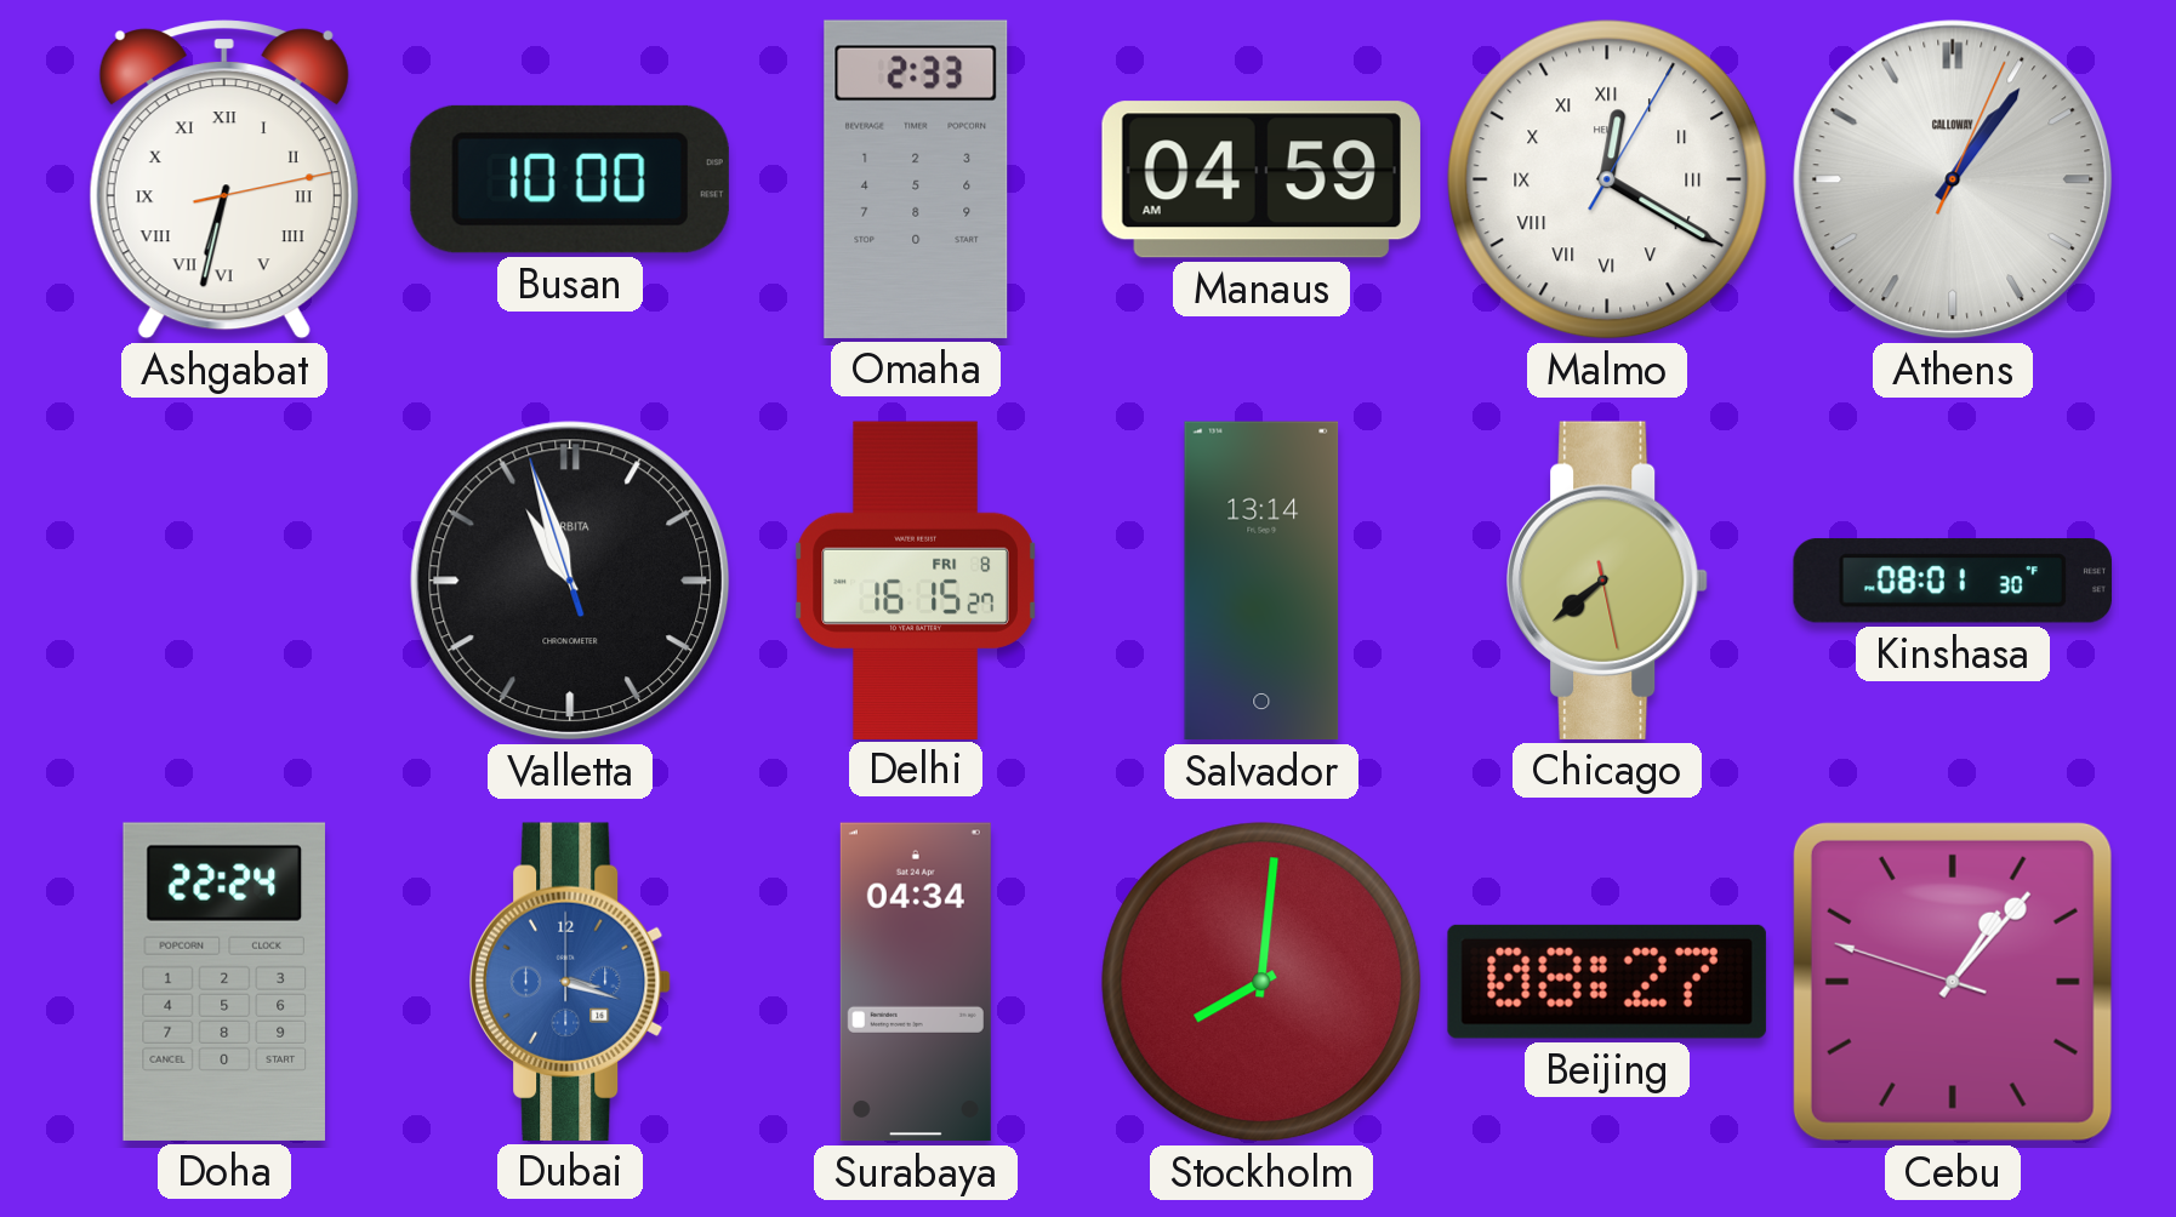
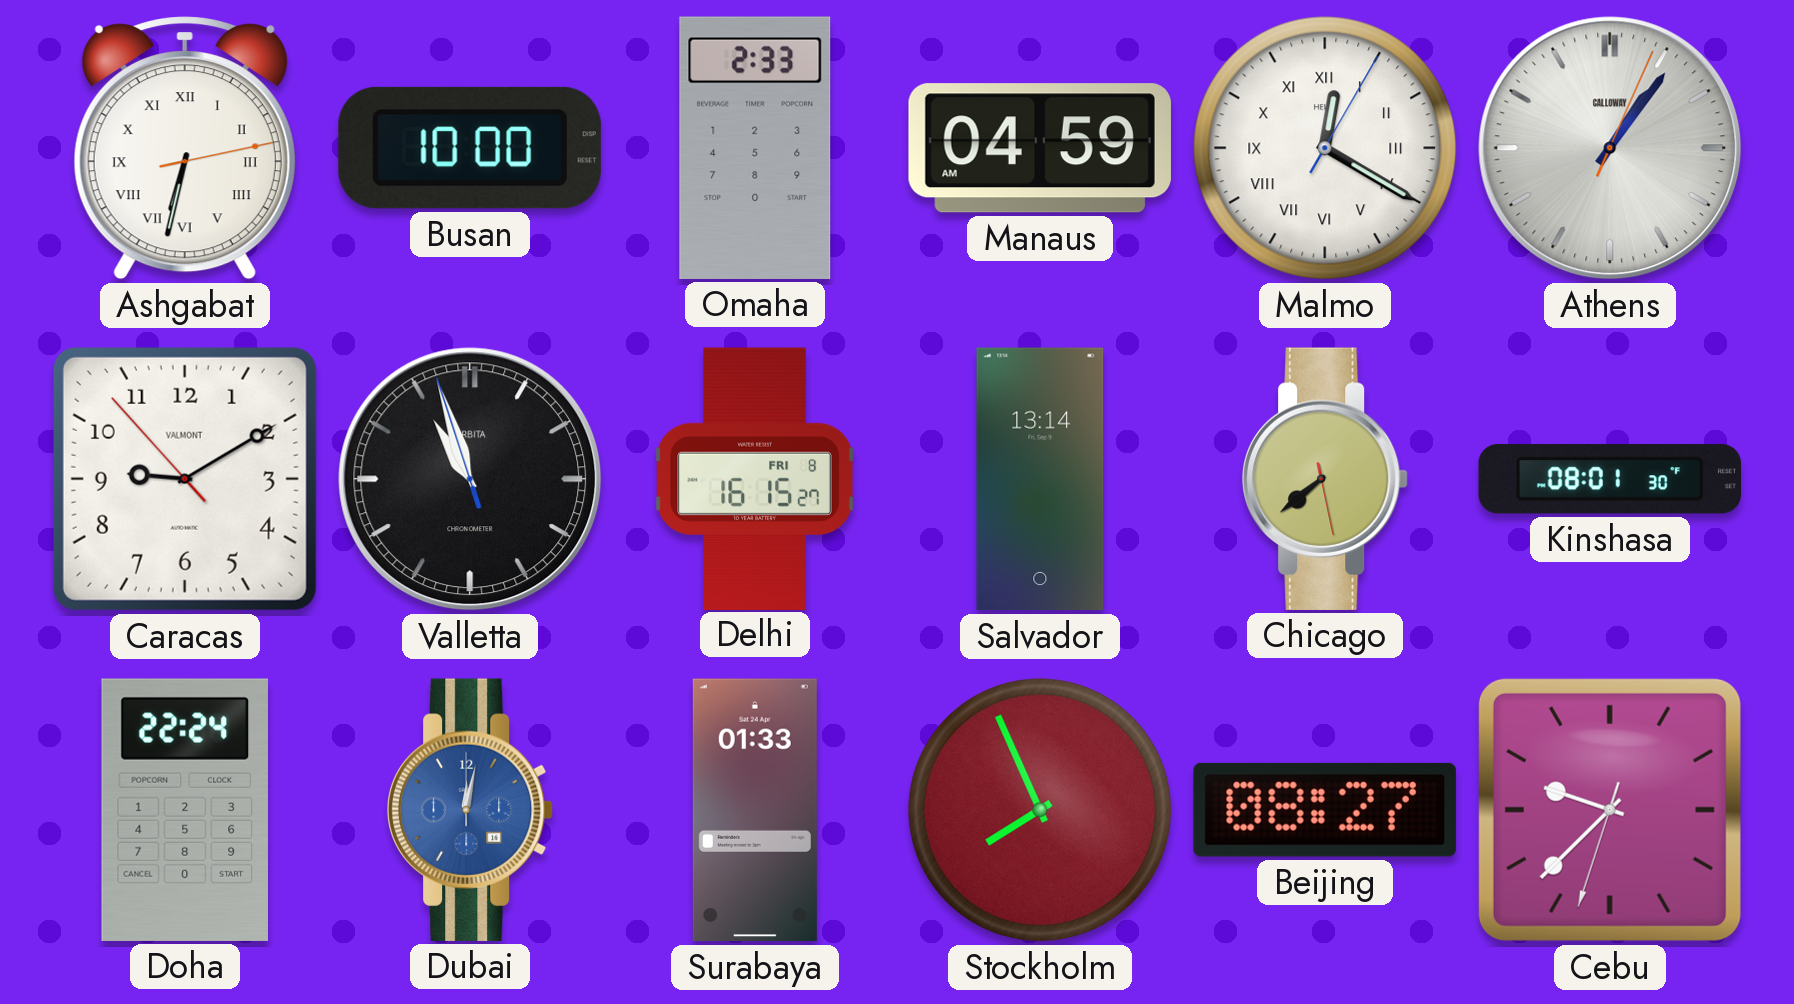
Caracas: none -> 9:09 (185, 479)
Dubai: 3:18 -> 12:02 (471, 810)
Surabaya: 04:34 -> 01:33 (755, 810)
Stockholm: 8:01 -> 7:56 (1040, 810)
Cebu: 1:06 -> 9:37 (1610, 810)
